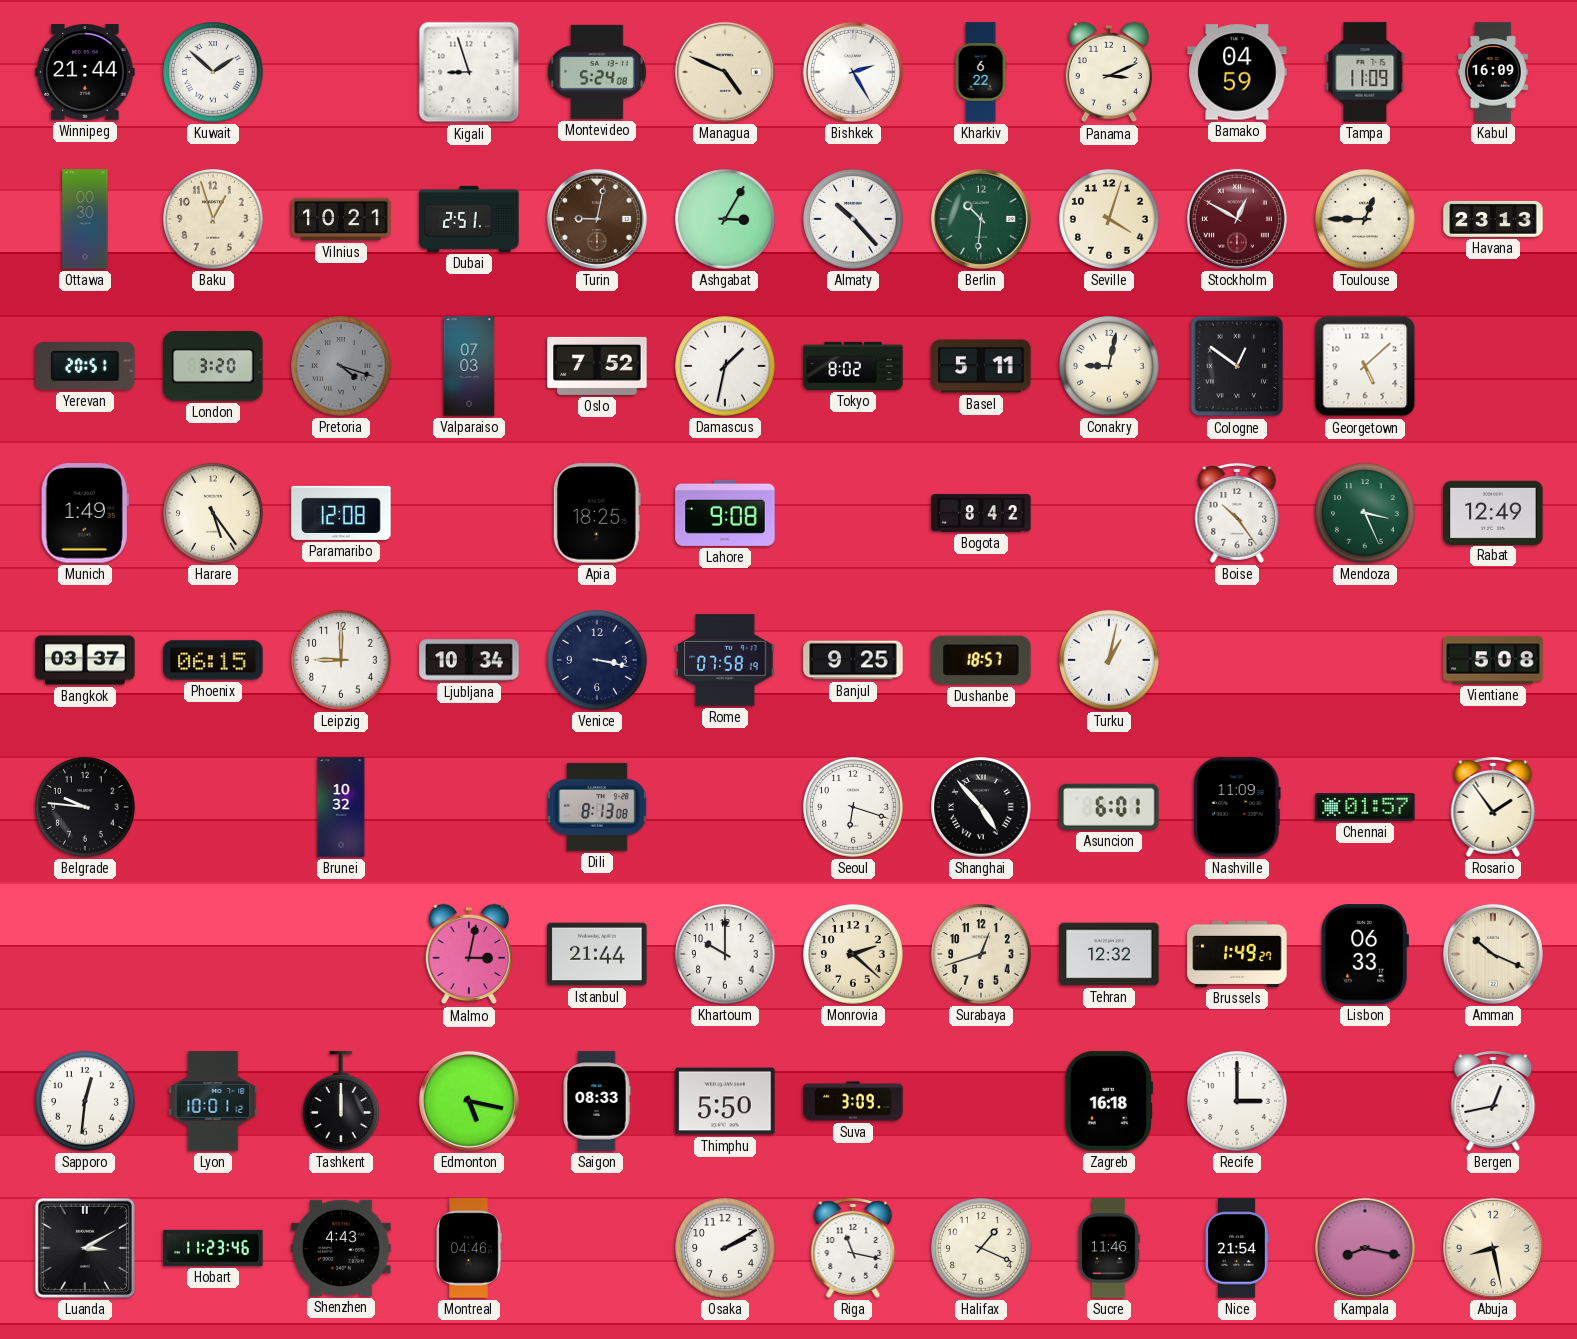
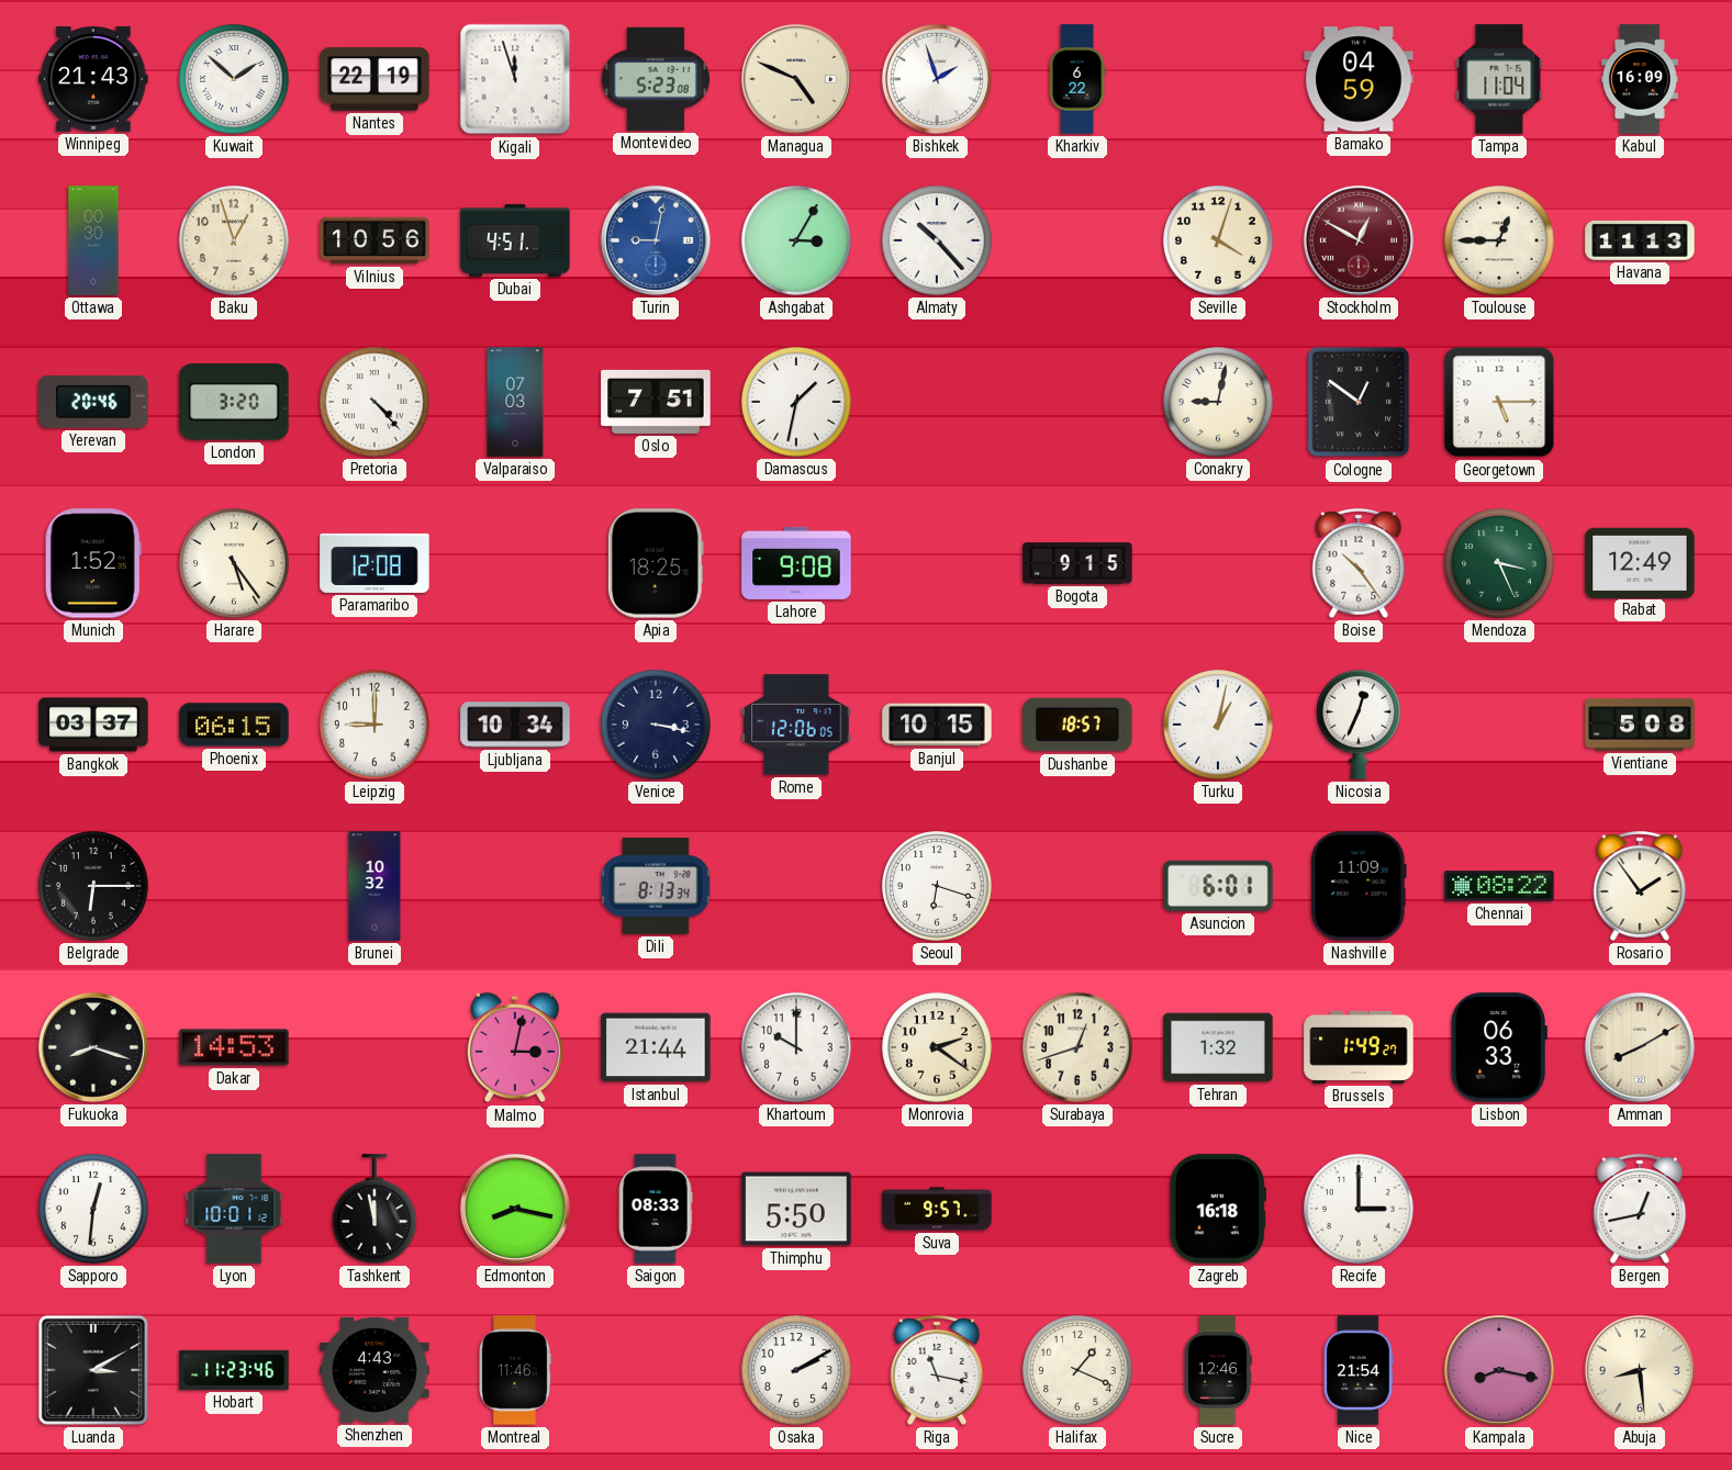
Winnipeg: 21:44 -> 21:43 (93, 79)
Nantes: none -> 22:19 (375, 79)
Kigali: 8:57 -> 11:57 (515, 79)
Montevideo: 5:24 -> 5:23 (656, 79)
Bishkek: 2:25 -> 1:57 (937, 79)
Panama: 3:11 -> none (1109, 72)
Tampa: 11:09 -> 11:04 (1499, 79)
Vilnius: 10:21 -> 10:56 (375, 240)
Dubai: 2:51 -> 4:51 (515, 240)
Turin dial: brown -> blue (656, 240)
Berlin: 10:31 -> none (981, 219)
Havana: 23:13 -> 11:13 (1640, 240)
Yerevan: 20:51 -> 20:46 (93, 402)
Pretoria: 4:18 -> 4:23 (375, 402)
Pretoria dial: grey -> white (375, 402)
Oslo: 7:52 -> 7:51 (656, 402)
Tokyo: 8:02 -> none (853, 366)
Basel: 5:11 -> none (981, 366)
Georgetown: 5:08 -> 5:15 (1499, 402)
Munich: 1:49 -> 1:52 (93, 563)
Bogota: 8:42 -> 9:15 (1077, 563)
Rome: 07:58 -> 12:06 (796, 725)
Banjul: 9:25 -> 10:15 (937, 725)
Nicosia: none -> 12:34 (1360, 725)
Belgrade: 9:46 -> 6:15 (93, 886)
Dili: 8:13:08 -> 8:13:34 (656, 886)
Shanghai: 4:53 -> none (981, 807)
Chennai: 01:57 -> 08:22 (1499, 886)
Fukuoka: none -> 8:18 (93, 1047)
Dakar: none -> 14:53 (234, 1047)
Monrovia: 2:22 -> 2:21 (937, 1047)
Tehran: 12:32 -> 1:32 (1218, 1047)
Amman: 10:19 -> 8:10 (1640, 1047)
Tashkent: 12:00 -> 11:58 (376, 1209)
Edmonton: 5:17 -> 8:17 (515, 1209)
Suva: 3:09 -> 9:57 (937, 1209)
Montreal: 04:46 -> 11:46 (515, 1370)
Sucre: 11:46 -> 12:46 (1218, 1370)
Abuja: 8:28 -> 8:29 (1640, 1370)
